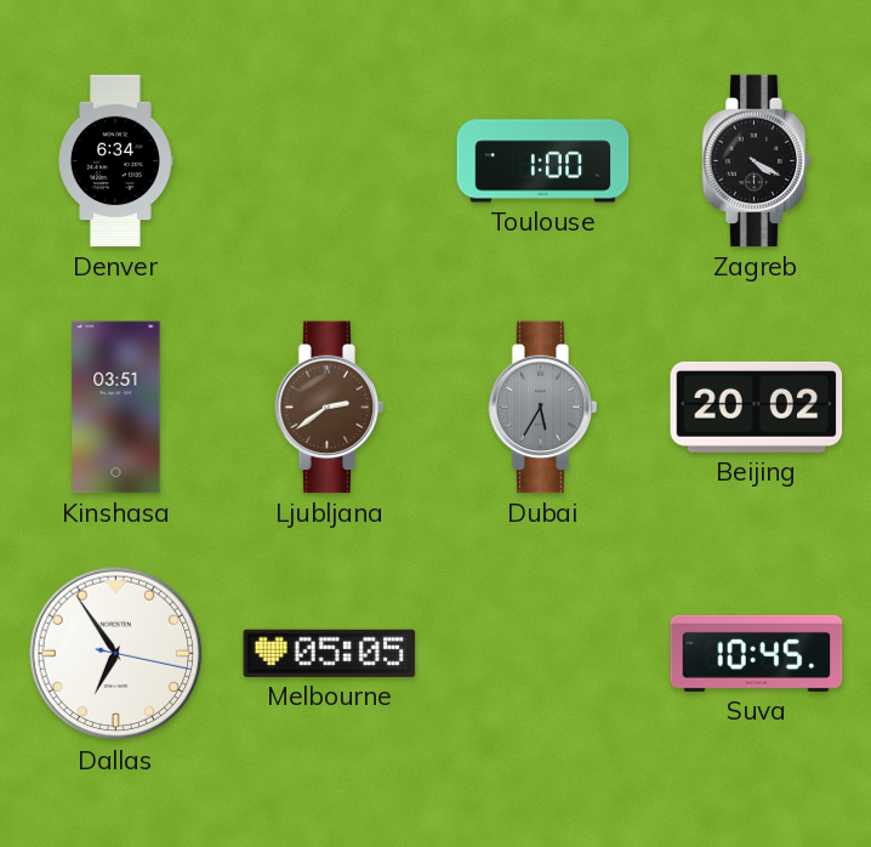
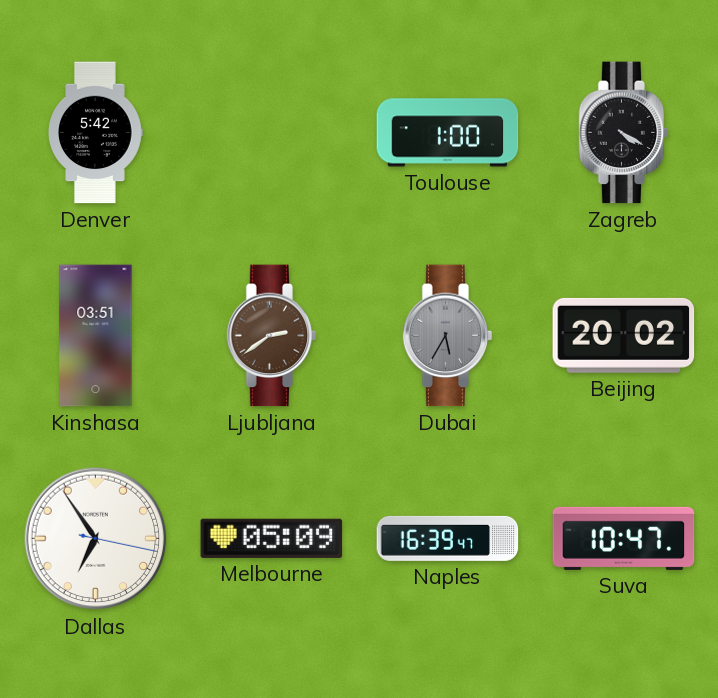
Denver: 6:34 -> 5:42 (95, 133)
Melbourne: 05:05 -> 05:09 (272, 538)
Naples: none -> 16:39 (448, 538)
Suva: 10:45 -> 10:47 (624, 538)
